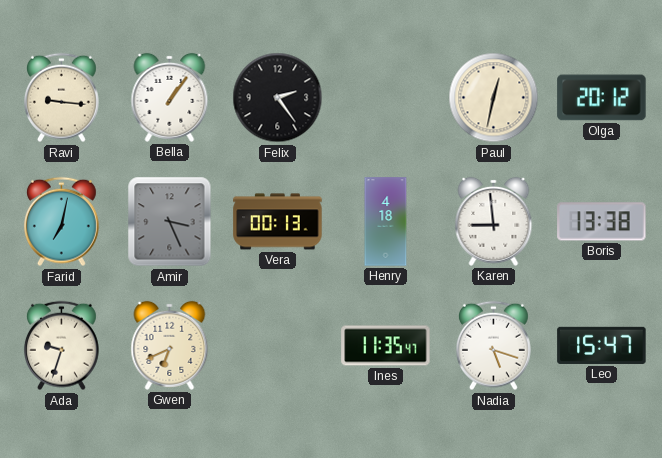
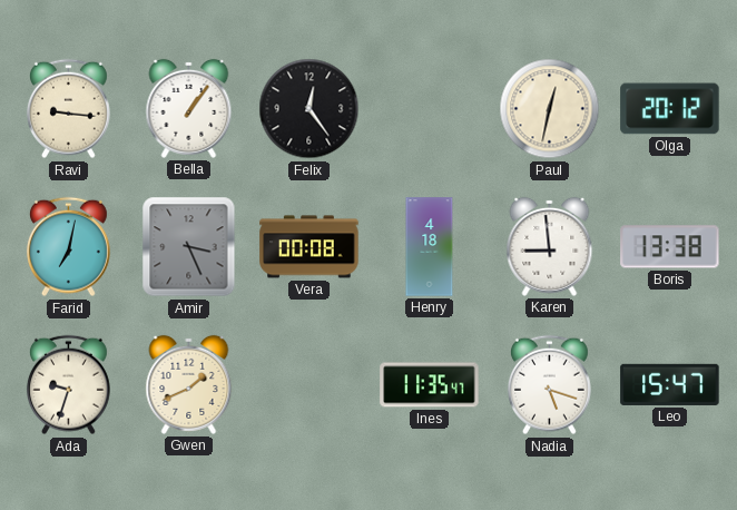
Felix: 2:24 -> 12:24 (309, 109)
Vera: 00:13 -> 00:08 (309, 247)
Gwen: 6:41 -> 1:41 (189, 384)
